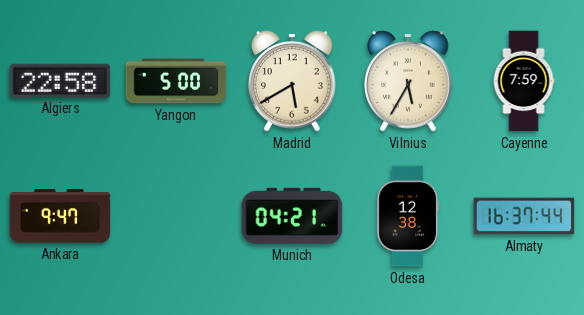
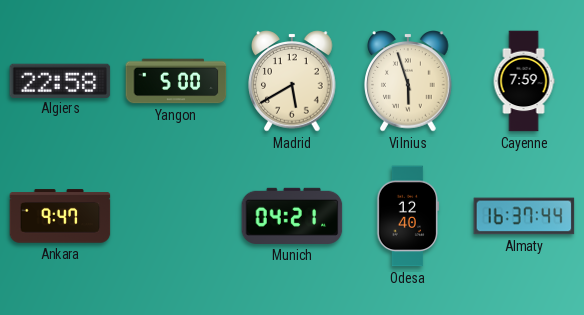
Vilnius: 5:35 -> 5:57 (408, 81)
Odesa: 12:38 -> 12:40 (408, 216)
